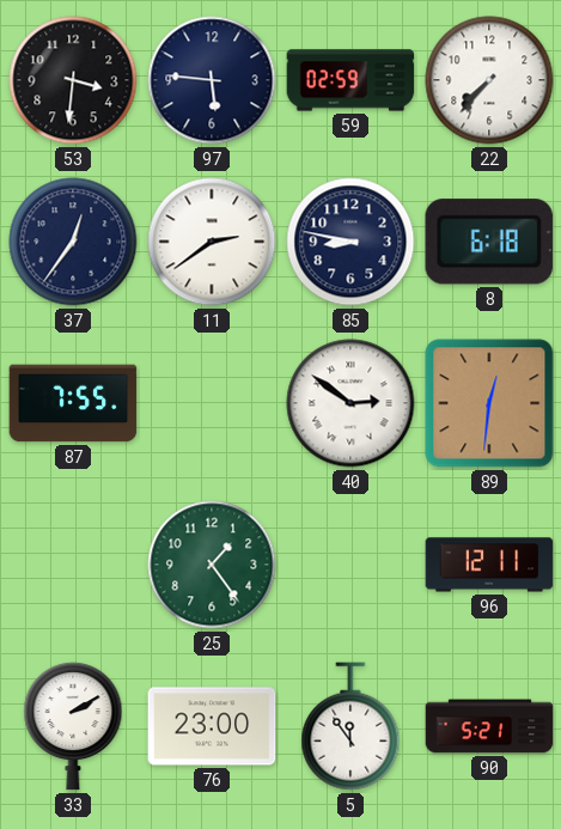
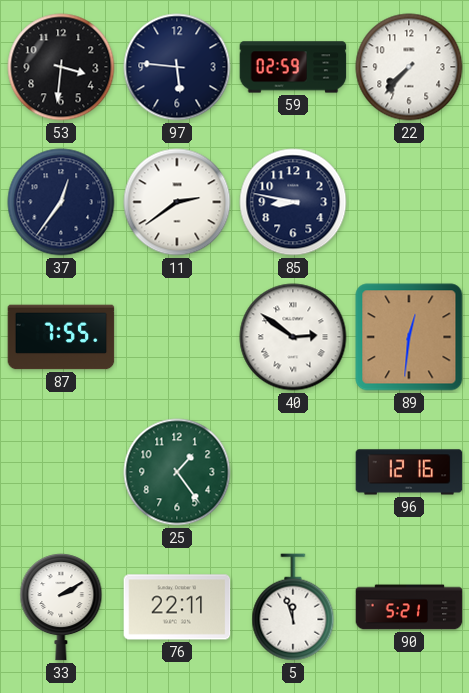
8: 6:18 -> none (489, 242)
96: 12:11 -> 12:16 (409, 472)
76: 23:00 -> 22:11 (177, 607)
5: 11:54 -> 11:57 (293, 607)
